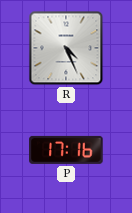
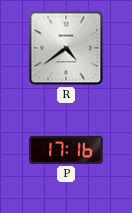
R: 4:26 -> 4:39 (66, 48)
